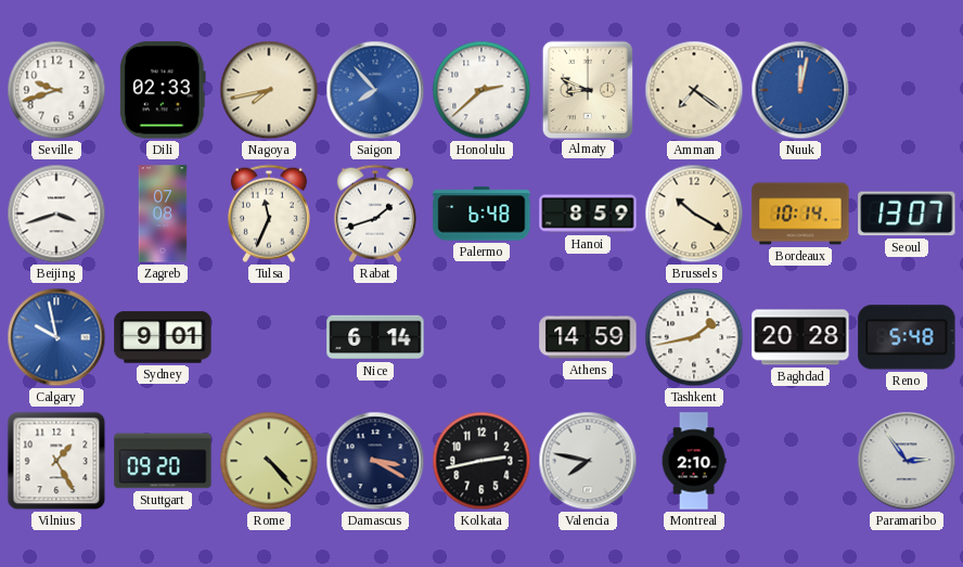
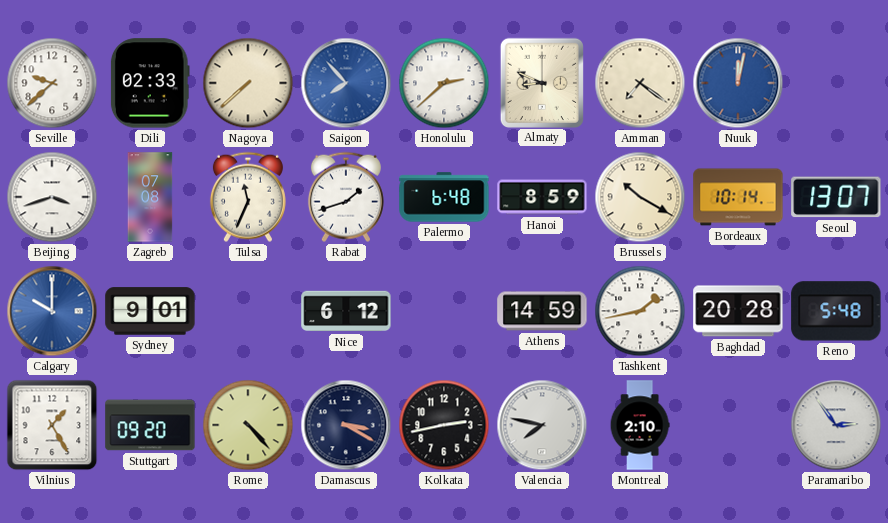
Seville: 9:42 -> 9:38 (52, 83)
Nagoya: 7:43 -> 7:38 (248, 83)
Calgary: 9:58 -> 10:00 (52, 311)
Nice: 6:14 -> 6:12 (346, 311)
